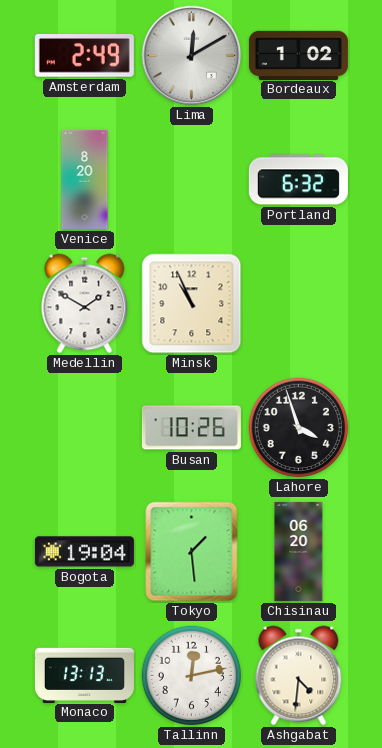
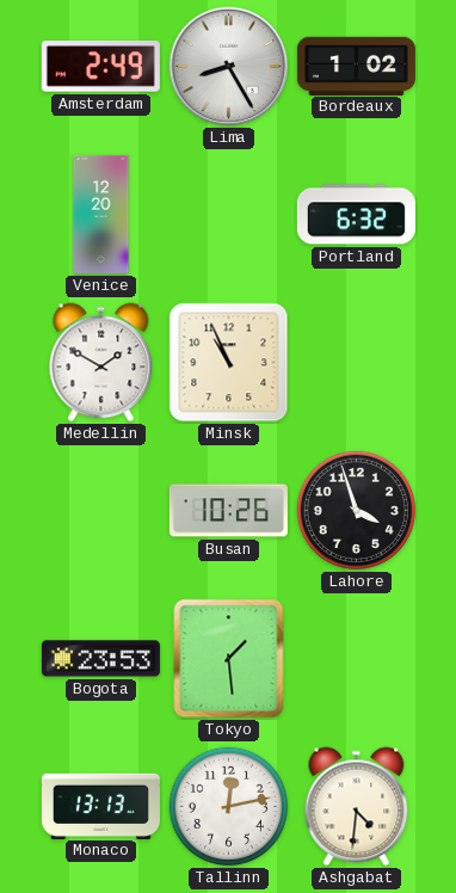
Lima: 12:10 -> 8:25 (229, 67)
Venice: 8:20 -> 12:20 (101, 214)
Bogota: 19:04 -> 23:53 (100, 659)
Chisinau: 06:20 -> none (299, 551)
